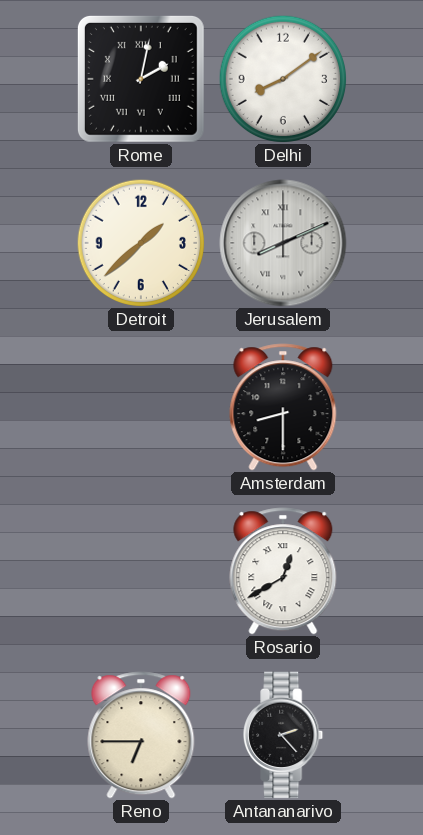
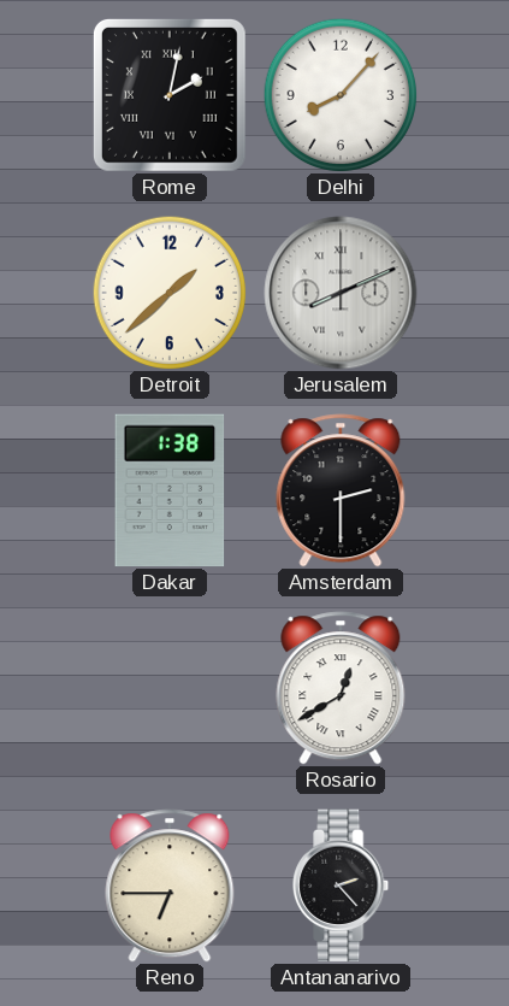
Delhi: 8:09 -> 8:07 (341, 95)
Dakar: none -> 1:38 (170, 490)
Amsterdam: 8:30 -> 2:30 (341, 490)
